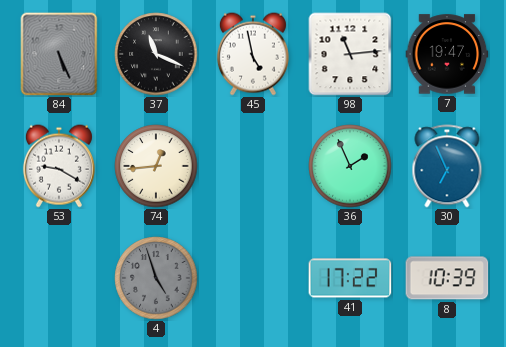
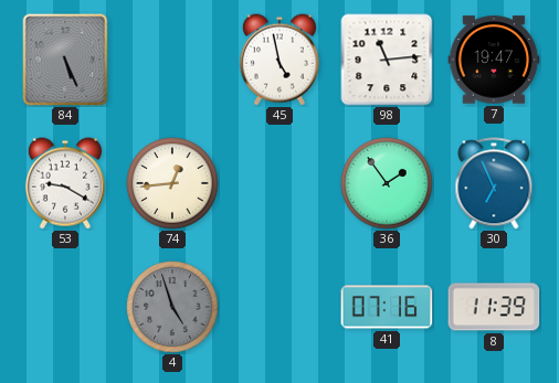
37: 11:19 -> none (156, 54)
36: 1:56 -> 1:54 (387, 183)
41: 17:22 -> 07:16 (387, 307)
8: 10:39 -> 11:39 (494, 307)
